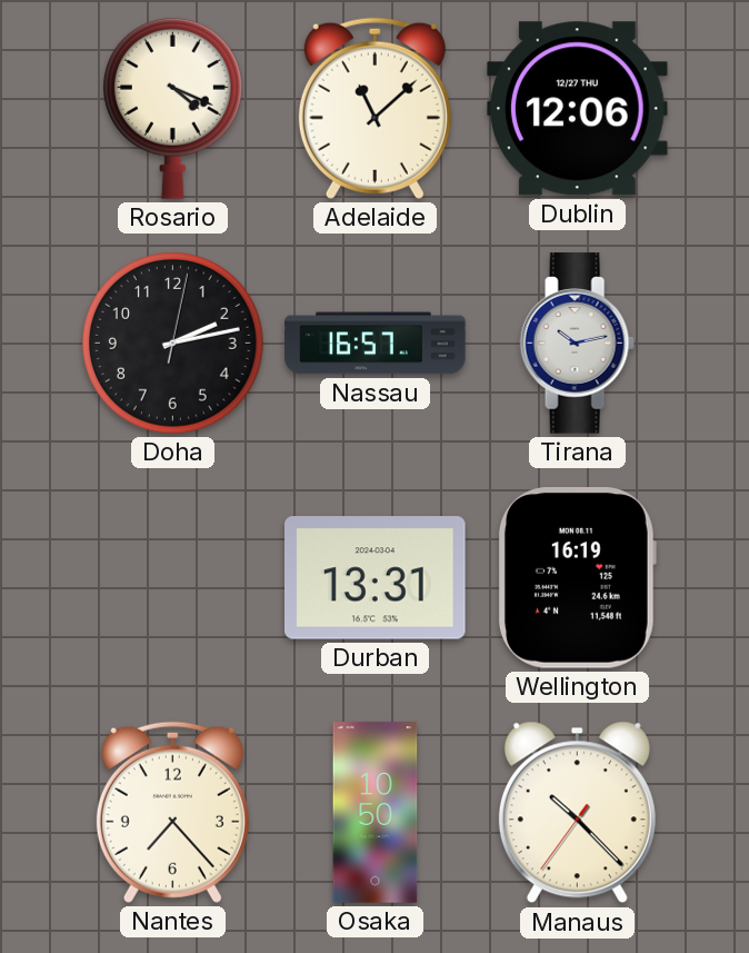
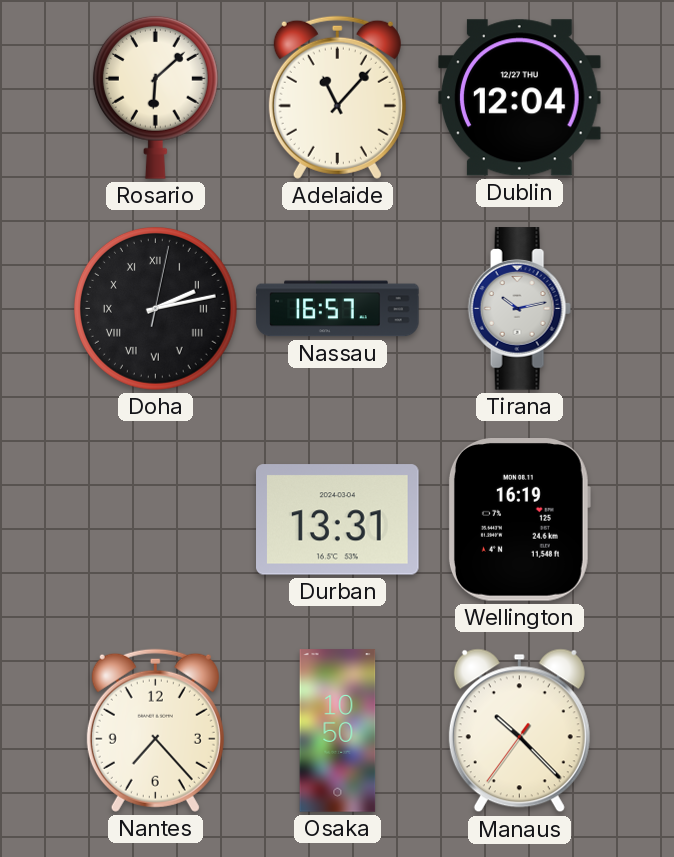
Rosario: 4:19 -> 6:08 (155, 97)
Adelaide: 11:08 -> 11:07 (337, 97)
Dublin: 12:06 -> 12:04 (520, 98)
Doha numerals: Arabic -> Roman (155, 308)
